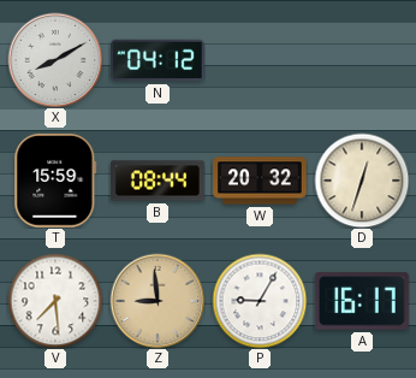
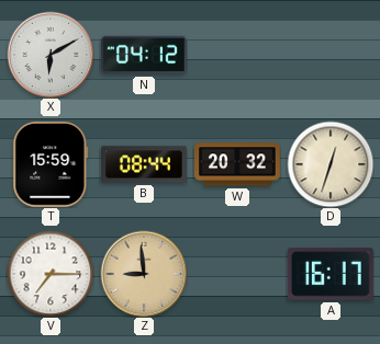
X: 8:10 -> 6:10 (51, 55)
V: 7:29 -> 7:15 (51, 274)
P: 9:05 -> none (260, 301)
